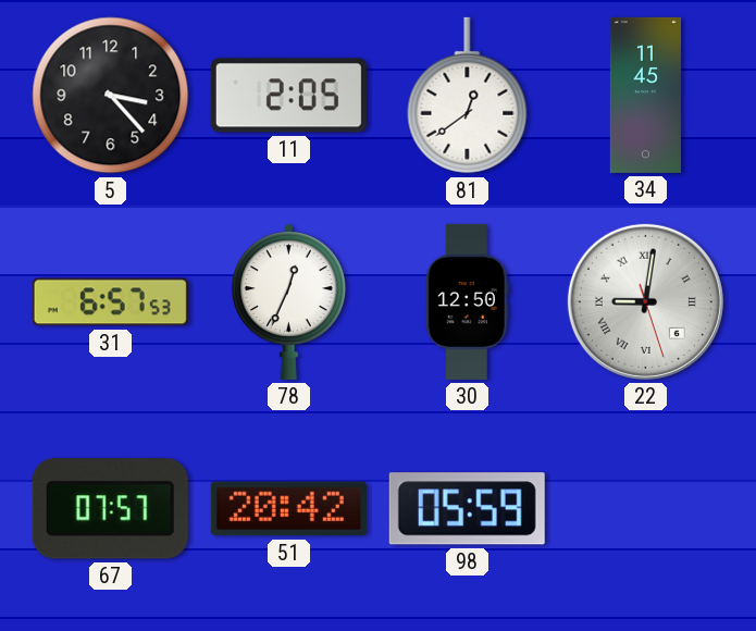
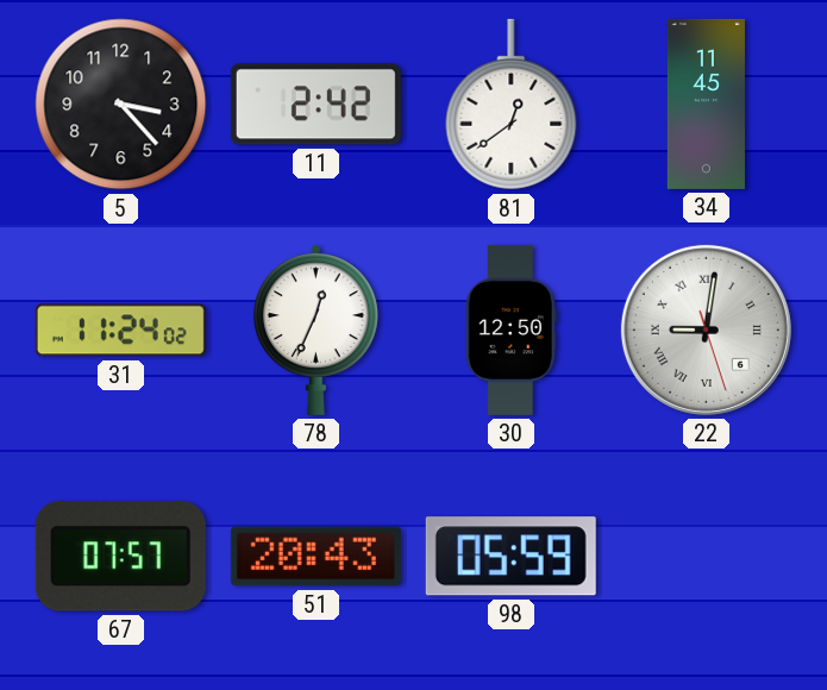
11: 2:05 -> 2:42 (315, 105)
31: 6:57 -> 11:24 (120, 331)
51: 20:42 -> 20:43 (315, 557)
